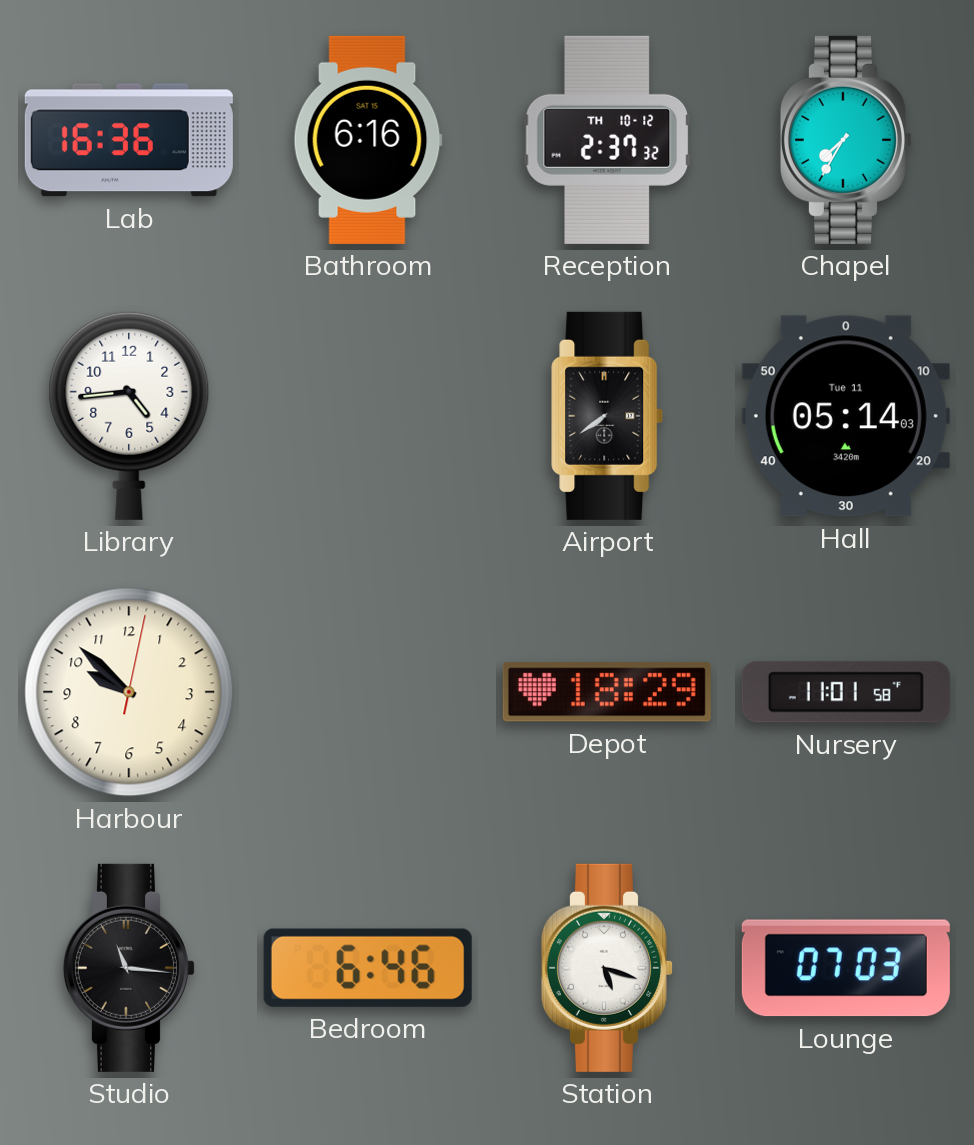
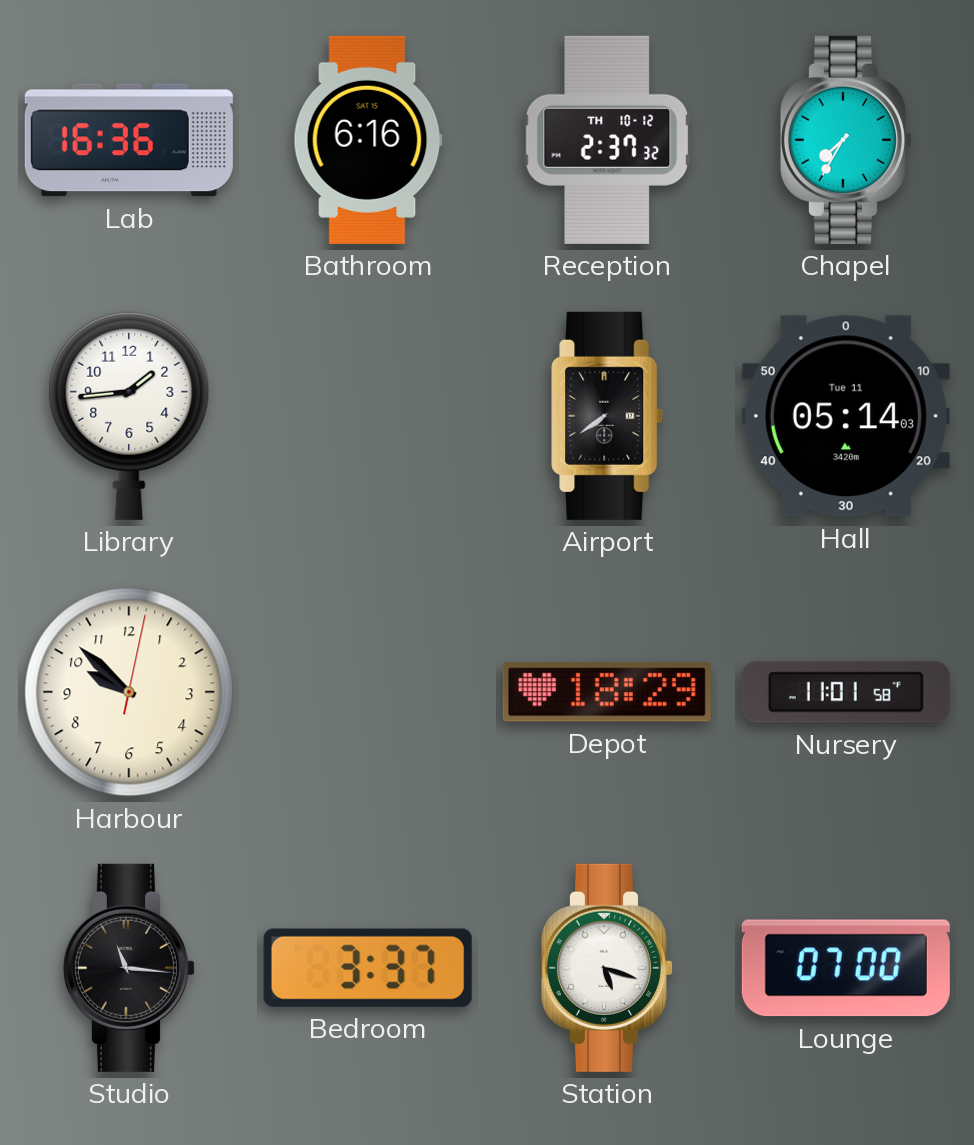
Library: 4:44 -> 1:44 (129, 415)
Bedroom: 6:46 -> 3:37 (368, 968)
Lounge: 07:03 -> 07:00 (846, 968)
